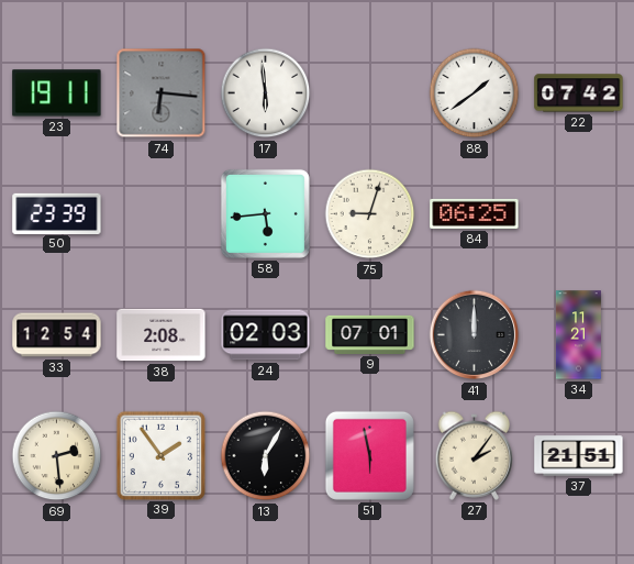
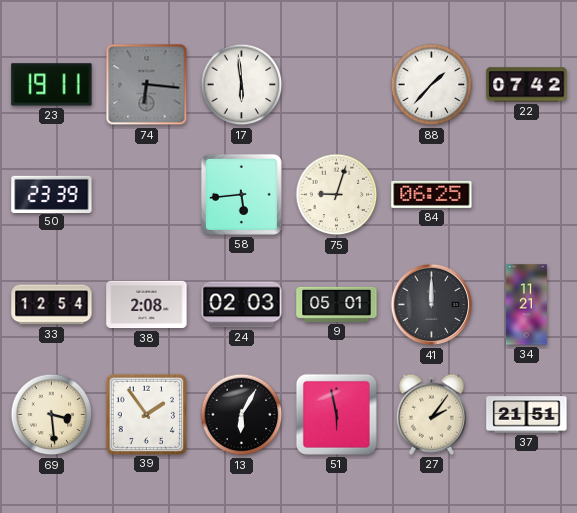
88: 1:39 -> 1:37 (432, 85)
9: 07:01 -> 05:01 (337, 304)
69: 2:29 -> 3:29 (52, 415)
